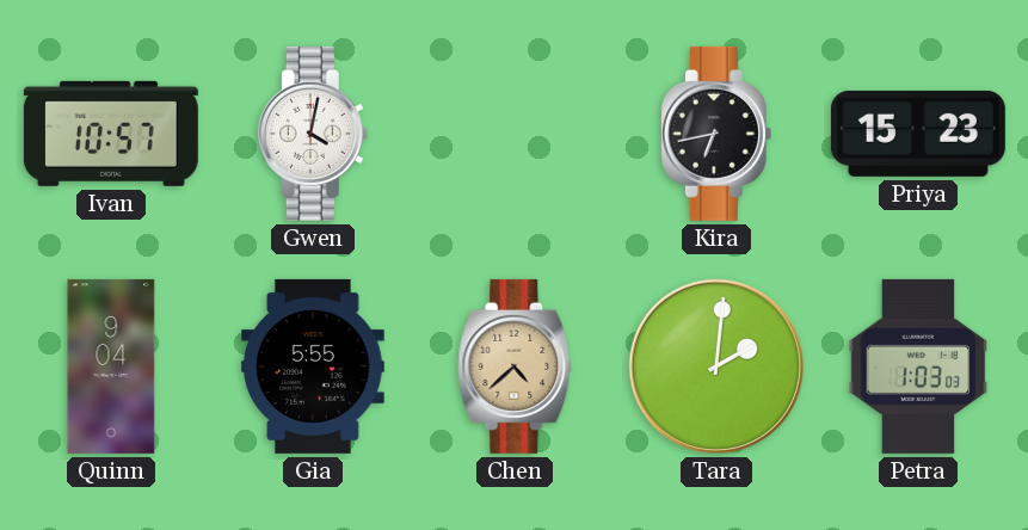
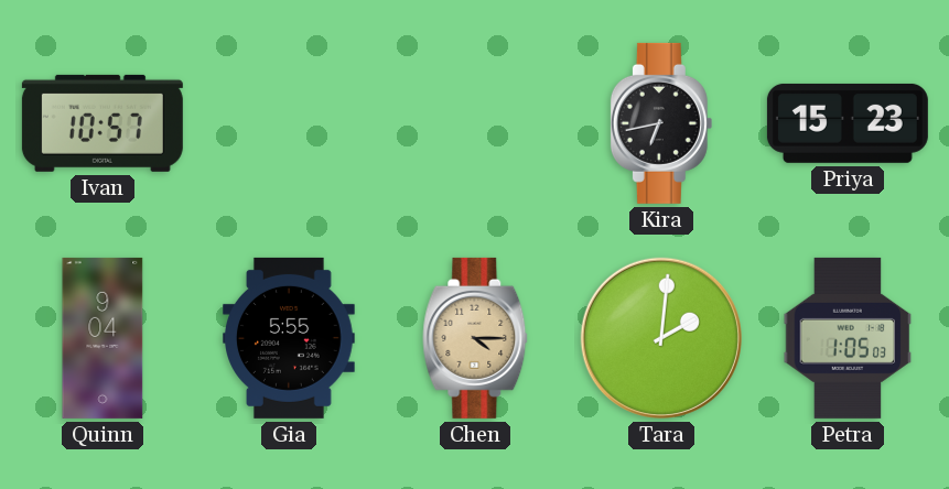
Gwen: 4:02 -> none (313, 134)
Chen: 4:38 -> 4:15 (475, 338)
Petra: 1:03 -> 1:05 (848, 338)
